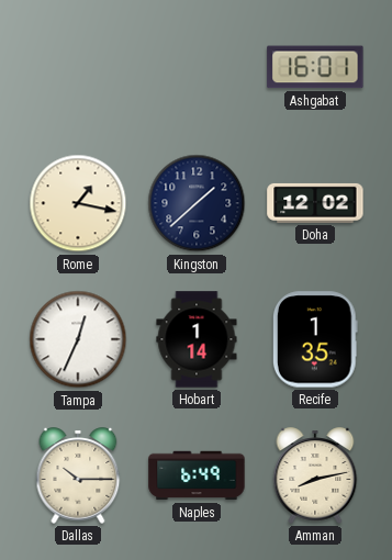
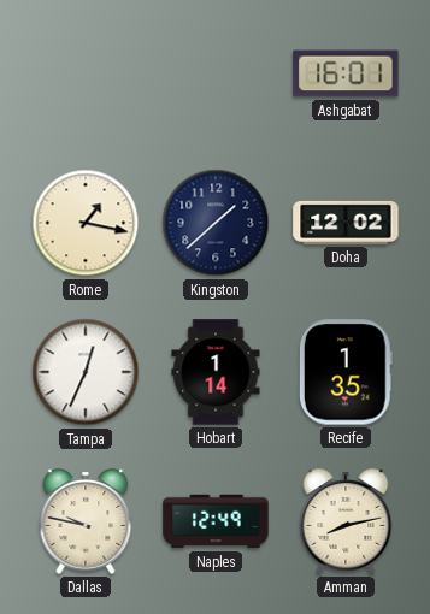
Dallas: 10:15 -> 9:47 (86, 521)
Naples: 6:49 -> 12:49 (216, 521)
